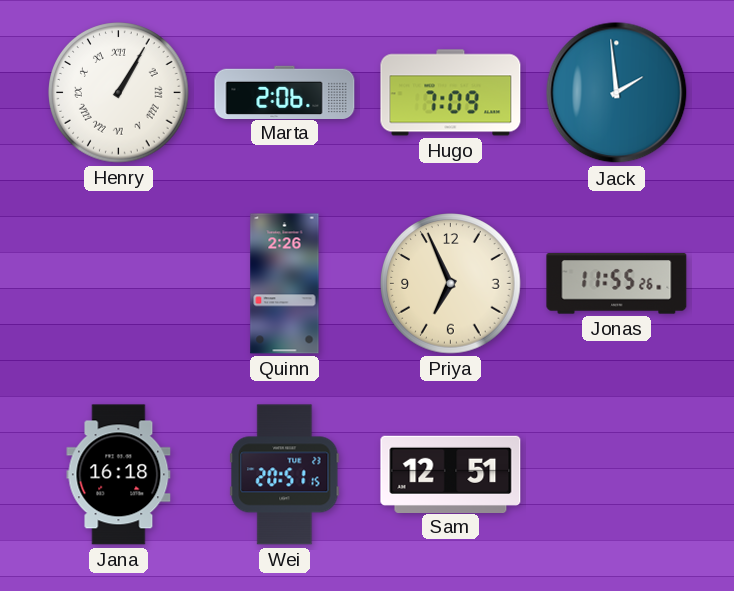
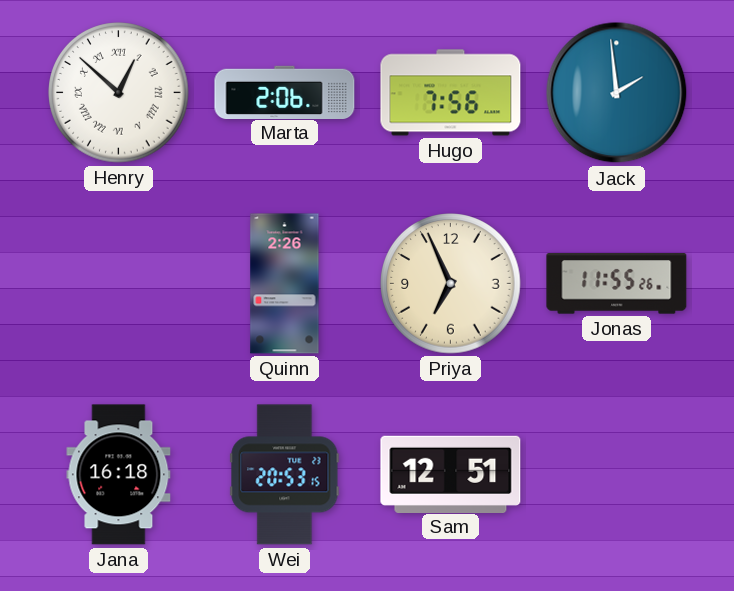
Henry: 1:05 -> 12:52 (119, 93)
Hugo: 7:09 -> 7:56 (451, 93)
Wei: 20:51 -> 20:53 (285, 475)
